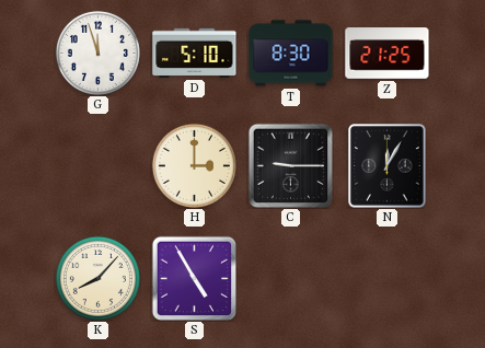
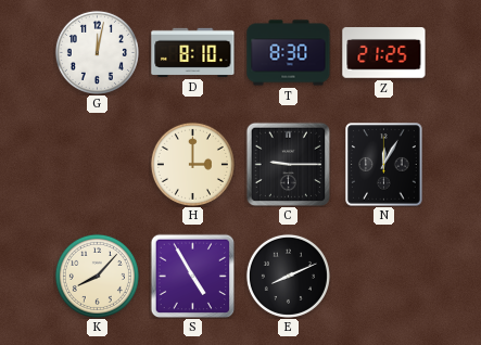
G: 11:57 -> 12:02 (97, 52)
D: 5:10 -> 8:10 (193, 52)
E: none -> 8:11 (288, 276)
